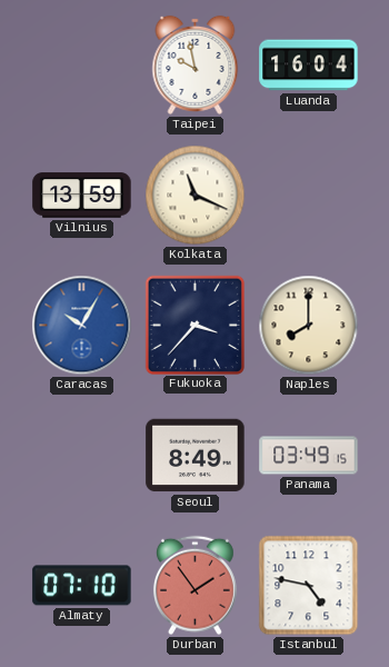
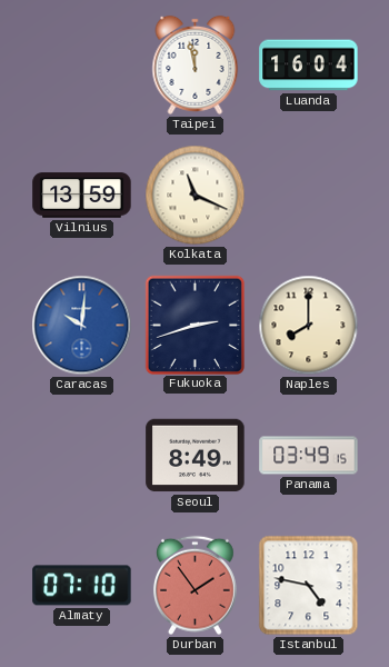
Taipei: 9:58 -> 11:58 (196, 64)
Caracas: 10:05 -> 10:01 (82, 326)
Fukuoka: 3:37 -> 2:42 (194, 325)
